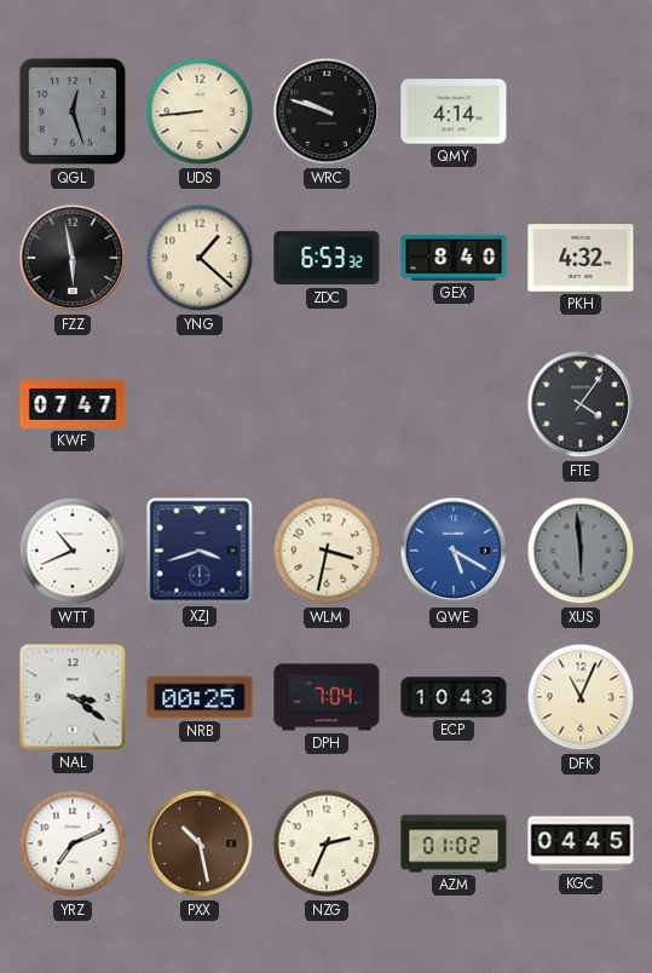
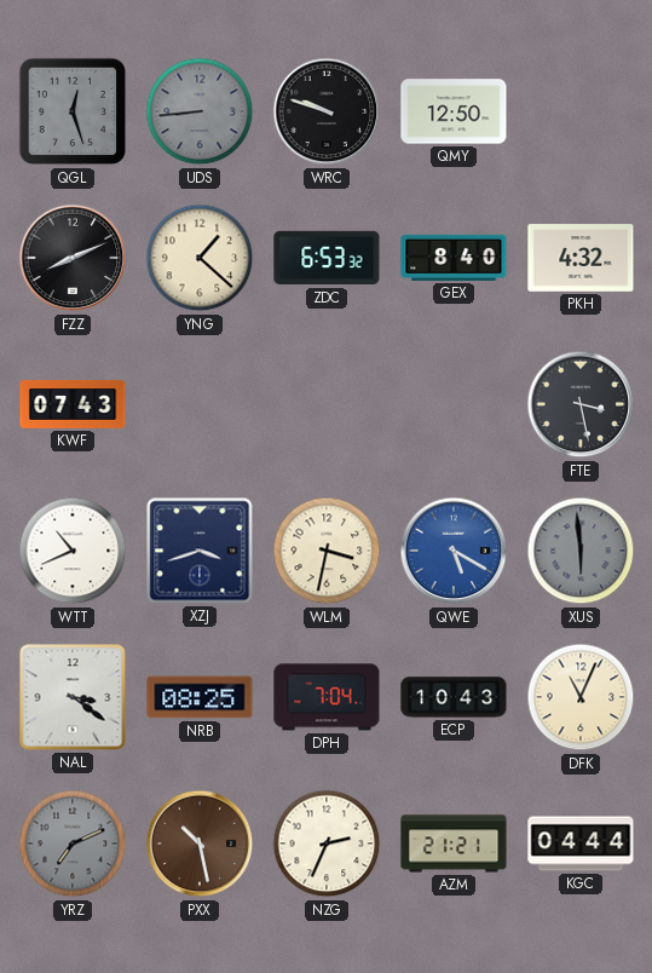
UDS dial: cream -> grey (200, 111)
QMY: 4:14 -> 12:50 (454, 111)
FZZ: 5:58 -> 8:11 (73, 258)
KWF: 07:47 -> 07:43 (73, 404)
FTE: 4:06 -> 3:28 (581, 404)
NRB: 00:25 -> 08:25 (200, 697)
YRZ dial: white -> grey (73, 844)
AZM: 01:02 -> 21:21 (454, 844)
KGC: 04:45 -> 04:44 (581, 844)
